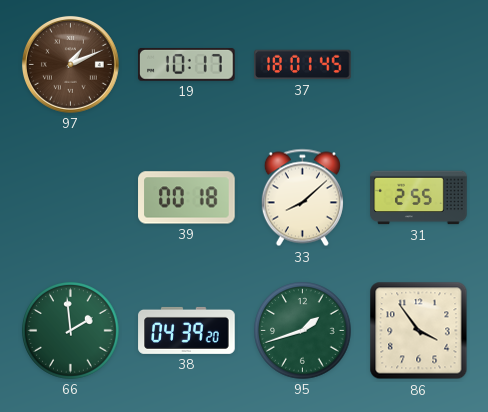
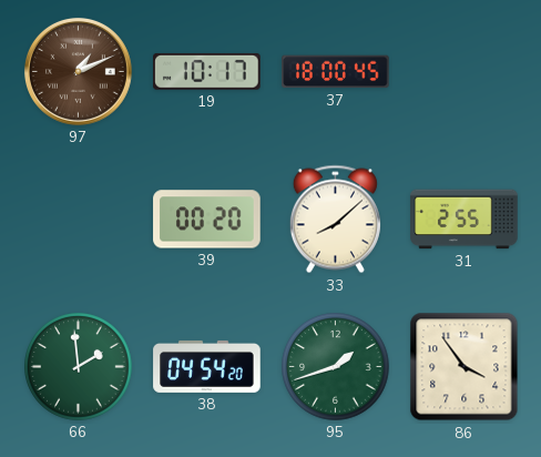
37: 18:01 -> 18:00 (336, 72)
39: 00:18 -> 00:20 (207, 220)
38: 04:39 -> 04:54 (207, 366)
